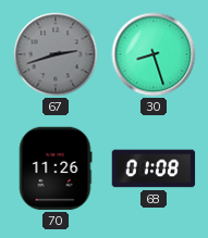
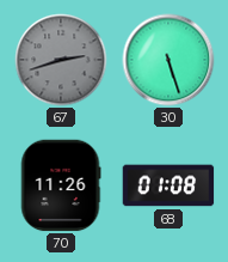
30: 8:27 -> 5:27 (168, 60)
